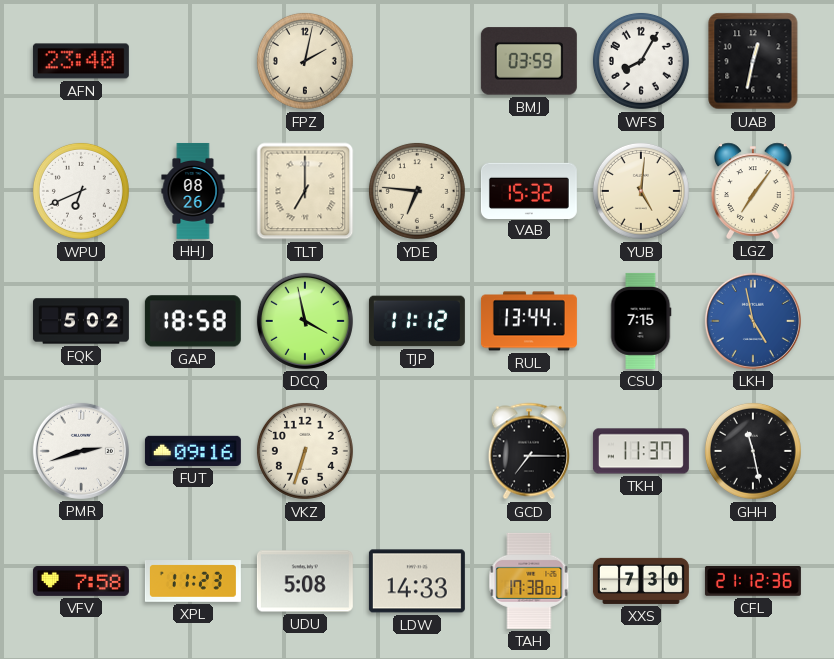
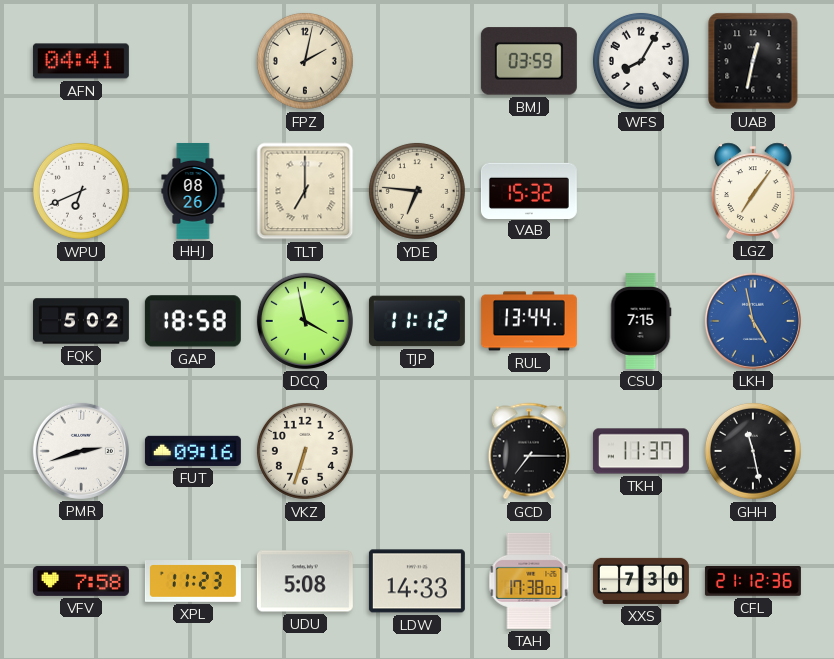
AFN: 23:40 -> 04:41 (81, 61)
YUB: 5:01 -> none (641, 191)
